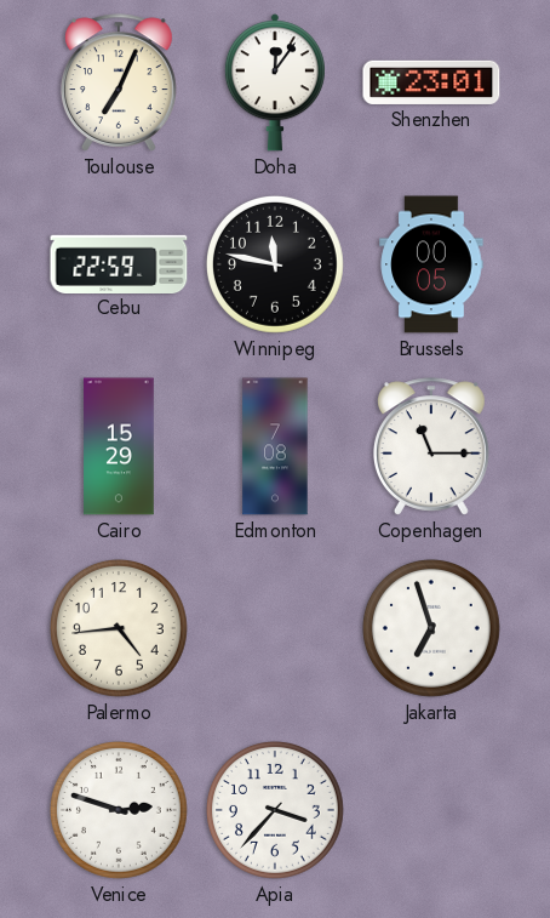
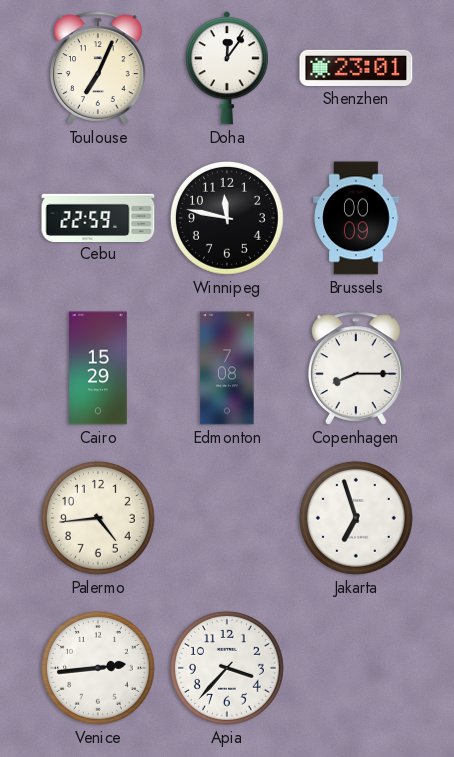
Brussels: 00:05 -> 00:09 (356, 218)
Copenhagen: 11:15 -> 8:15 (356, 368)
Venice: 2:48 -> 2:44 (98, 668)
